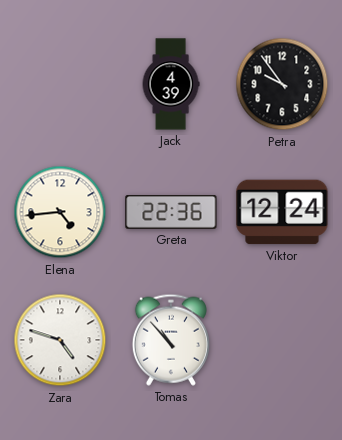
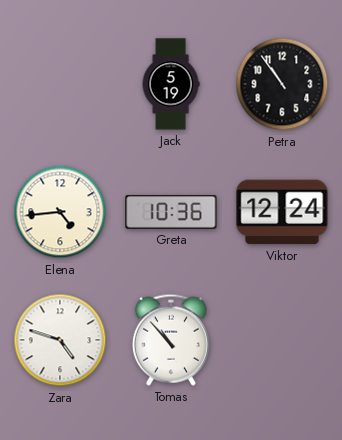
Jack: 4:39 -> 5:19 (171, 84)
Petra: 9:54 -> 10:54 (282, 84)
Greta: 22:36 -> 10:36 (171, 213)
